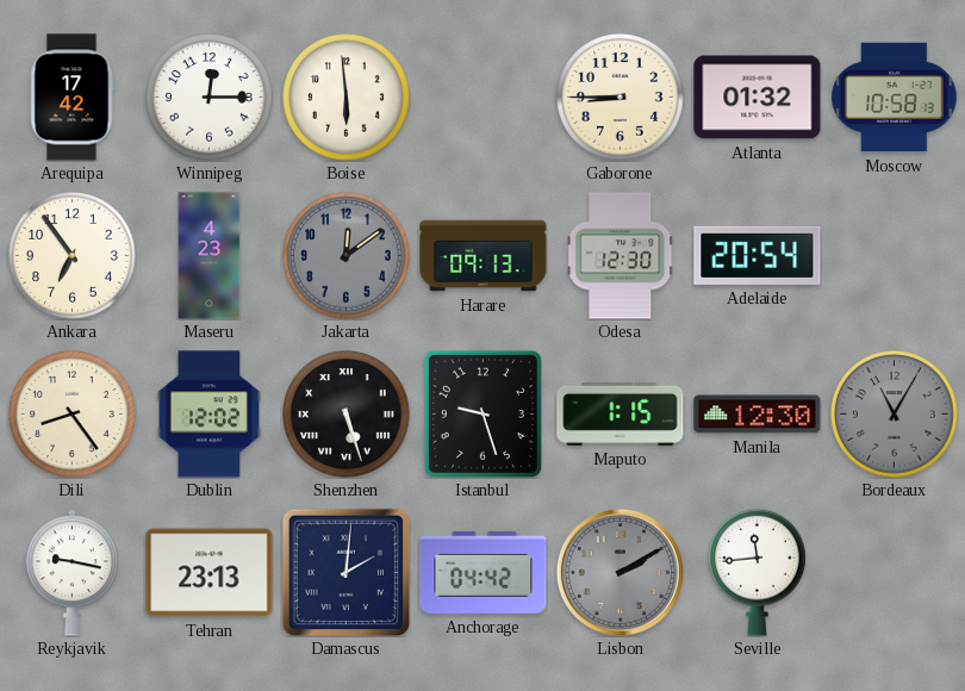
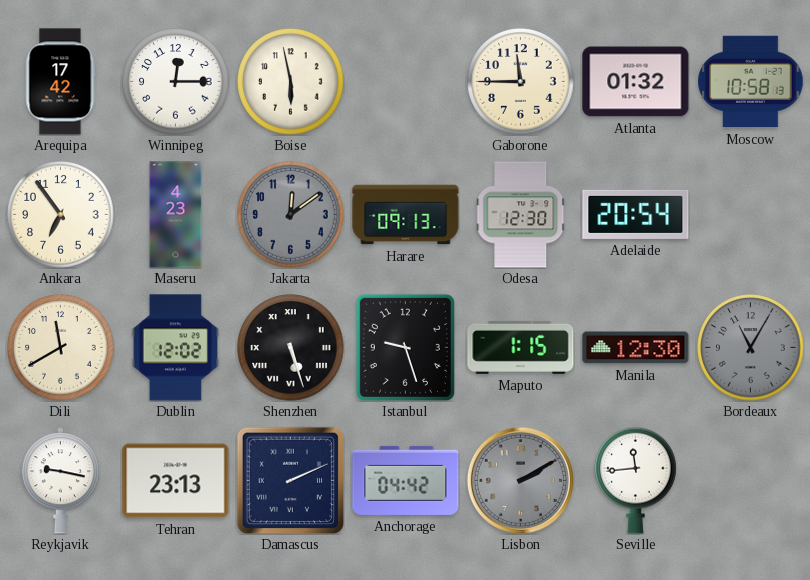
Boise: 5:59 -> 5:58 (291, 82)
Gaborone: 8:45 -> 11:45 (521, 82)
Dili: 8:24 -> 11:40 (61, 348)
Damascus: 2:01 -> 2:11 (290, 480)
